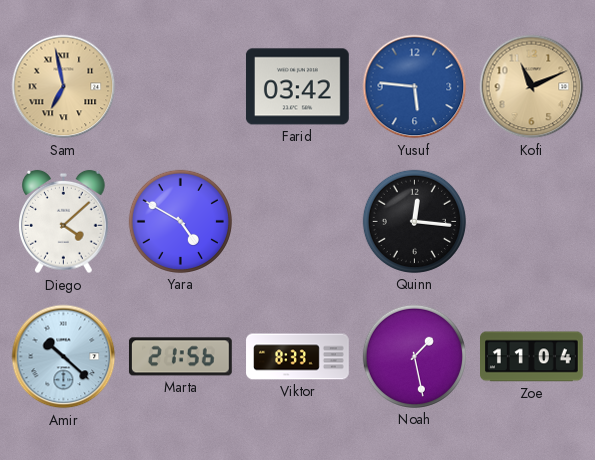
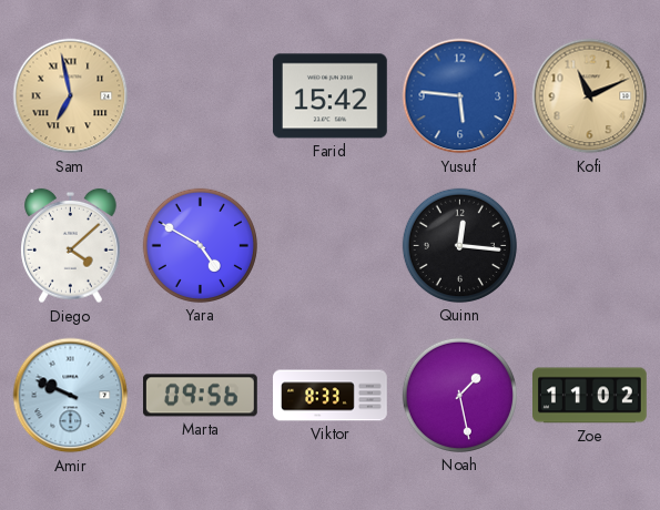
Farid: 03:42 -> 15:42 (331, 96)
Amir: 10:22 -> 9:49 (71, 396)
Marta: 21:56 -> 09:56 (200, 396)
Zoe: 11:04 -> 11:02 (590, 396)
